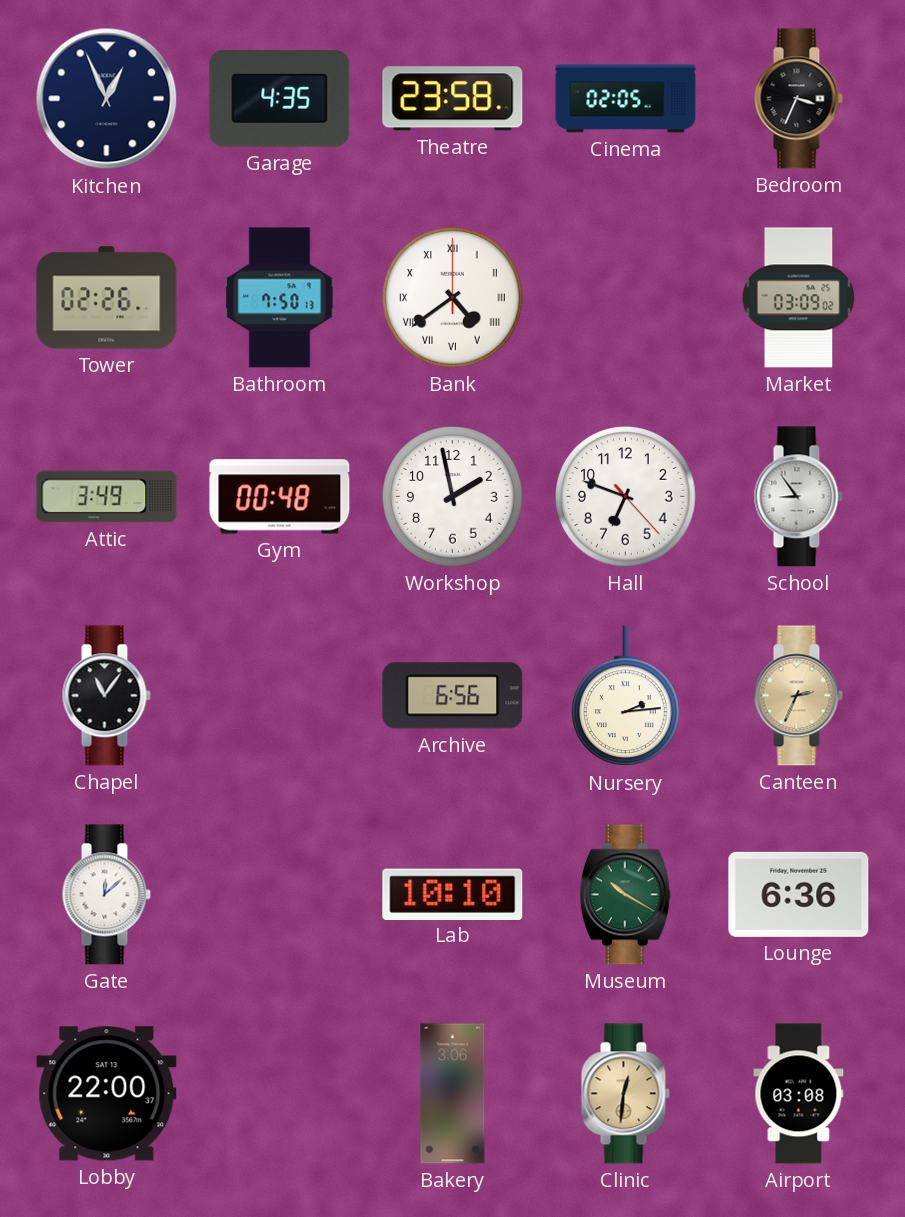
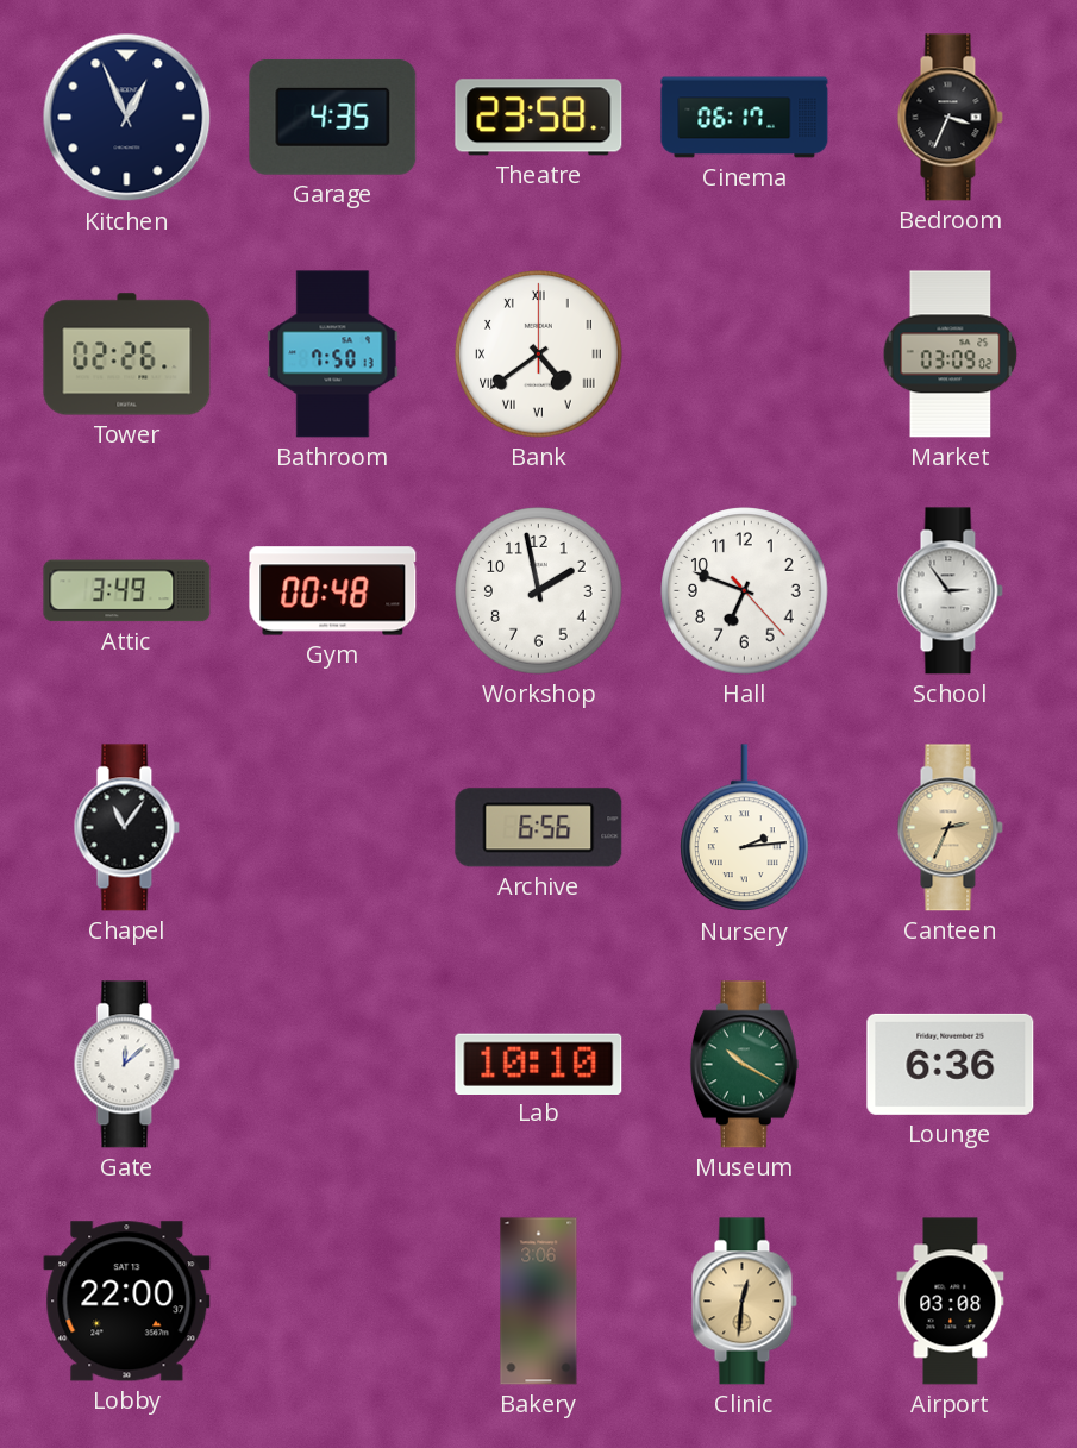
Cinema: 02:05 -> 06:17 (745, 118)
School: 8:54 -> 2:54 (950, 591)
